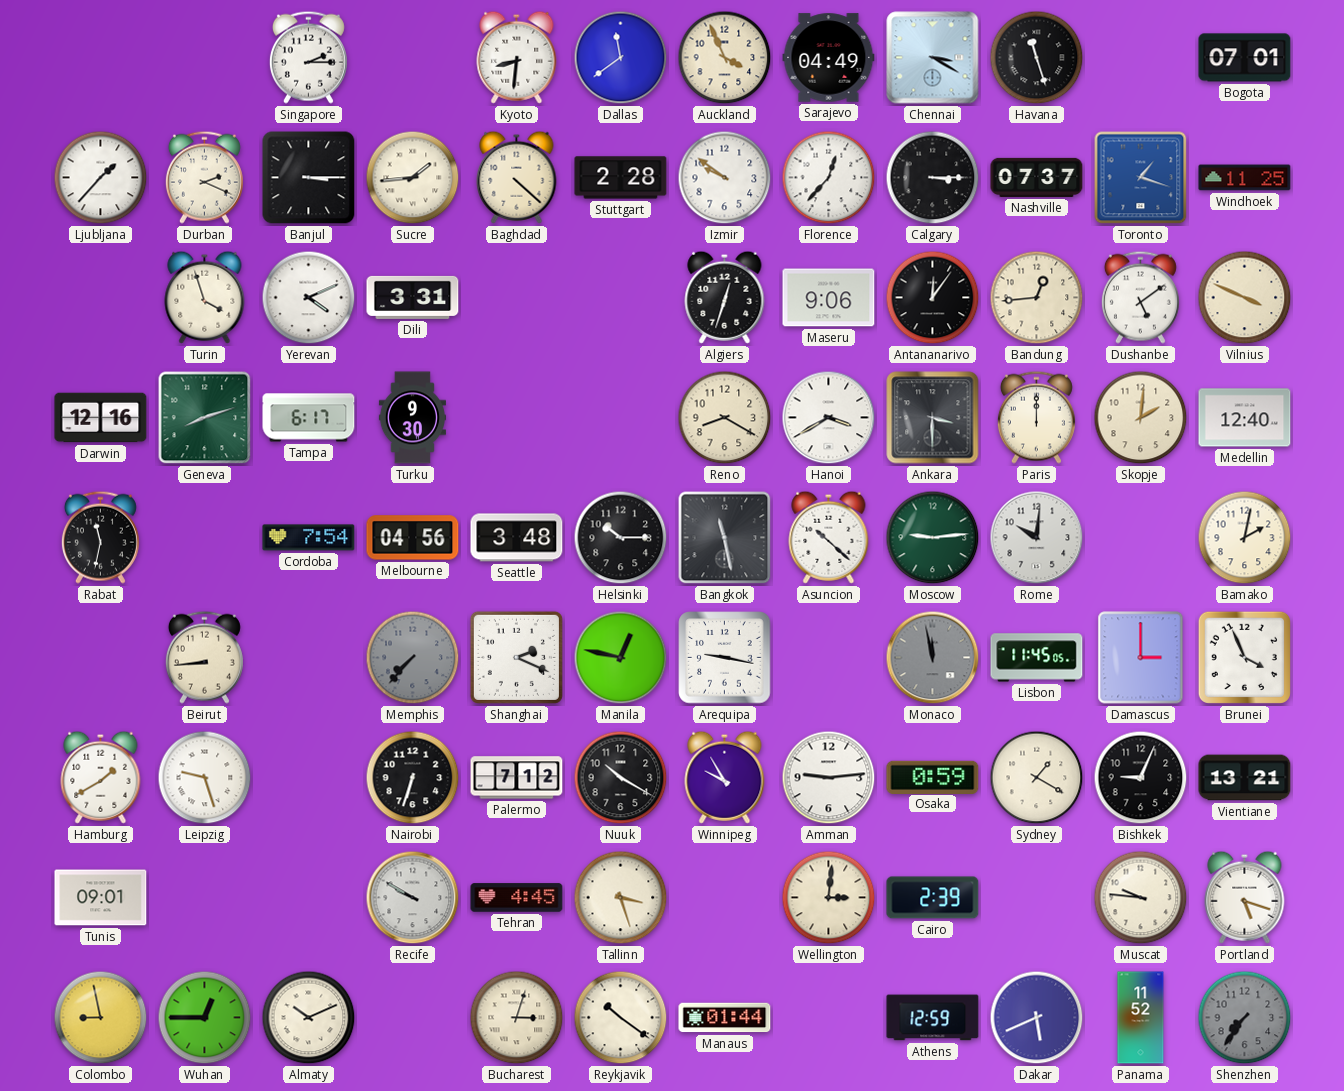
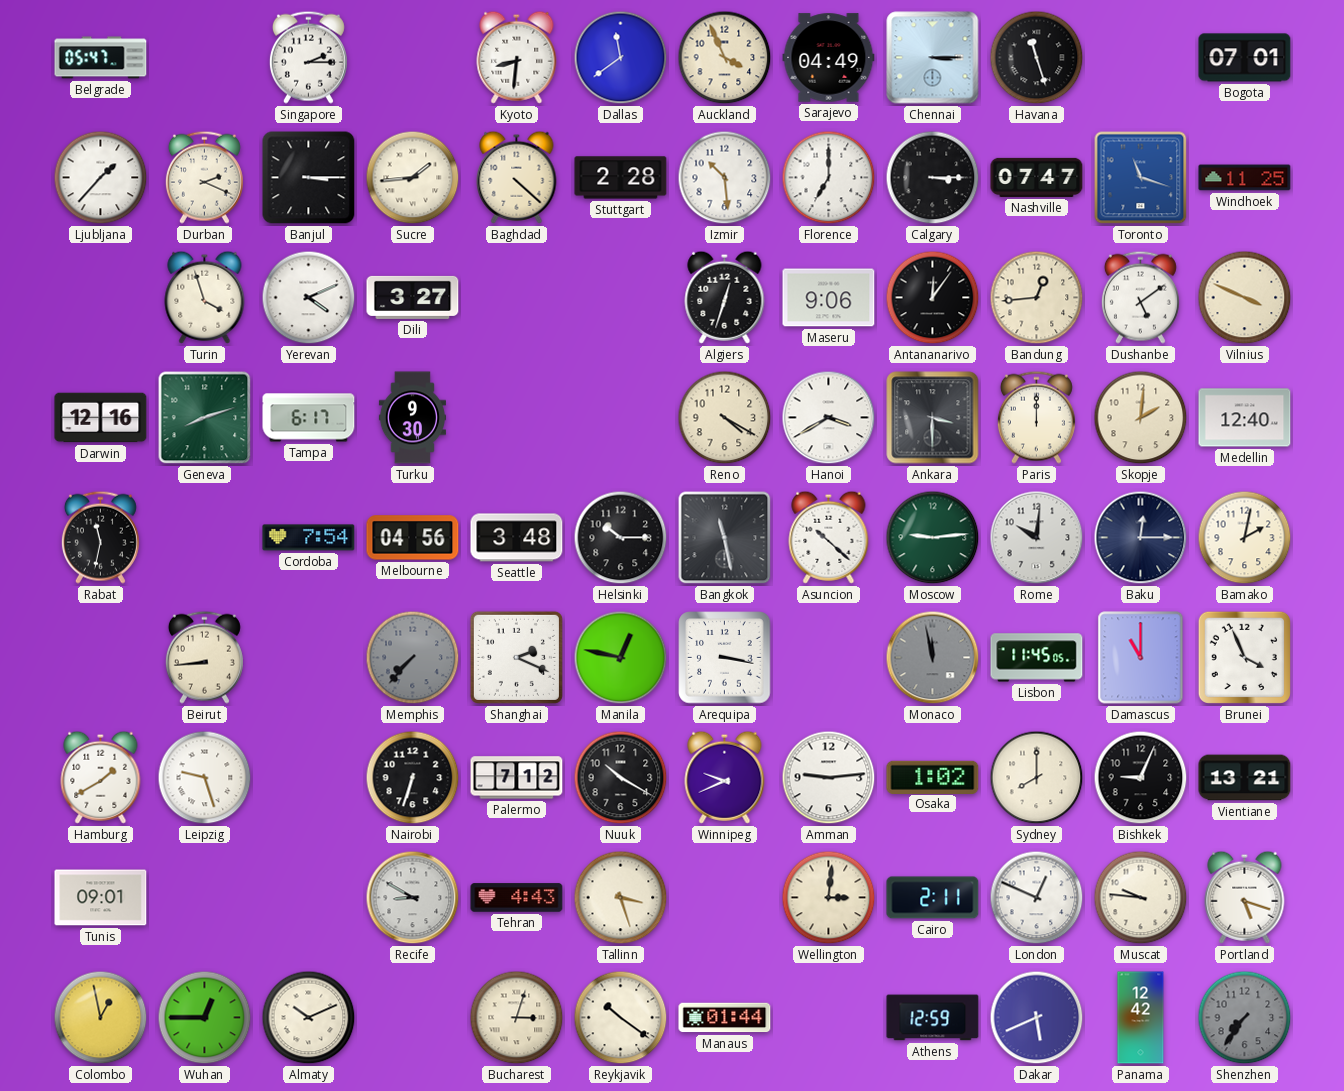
Belgrade: none -> 05:47 (101, 58)
Chennai: 3:20 -> 3:15 (933, 58)
Izmir: 9:51 -> 10:29 (725, 178)
Florence: 12:37 -> 7:00 (829, 178)
Nashville: 07:37 -> 07:47 (1037, 177)
Toronto: 1:18 -> 11:18 (1141, 178)
Dili: 3:31 -> 3:27 (413, 297)
Reno: 8:20 -> 4:20 (725, 418)
Baku: none -> 12:15 (1141, 538)
Arequipa: 9:17 -> 3:17 (725, 658)
Damascus: 3:00 -> 11:00 (1141, 658)
Winnipeg: 9:55 -> 9:41 (725, 777)
Osaka: 0:59 -> 1:02 (933, 777)
Sydney: 1:20 -> 8:00 (1037, 778)
Recife: 9:50 -> 8:50 (413, 898)
Tehran: 4:45 -> 4:43 (517, 898)
Cairo: 2:39 -> 2:11 (933, 898)
London: none -> 12:49 (1037, 898)
Colombo: 8:58 -> 12:58 (101, 1018)
Panama: 11:52 -> 12:42 (1141, 1018)
